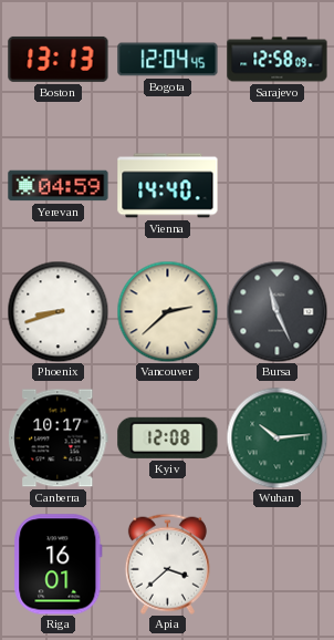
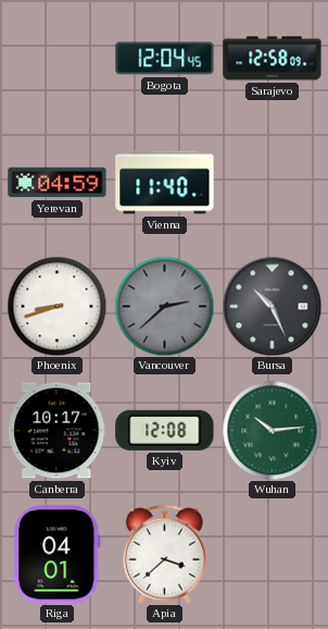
Boston: 13:13 -> none (59, 59)
Vienna: 14:40 -> 11:40 (165, 183)
Vancouver dial: cream -> grey (164, 306)
Bursa: 11:26 -> 10:26 (272, 306)
Riga: 16:01 -> 04:01 (58, 555)
